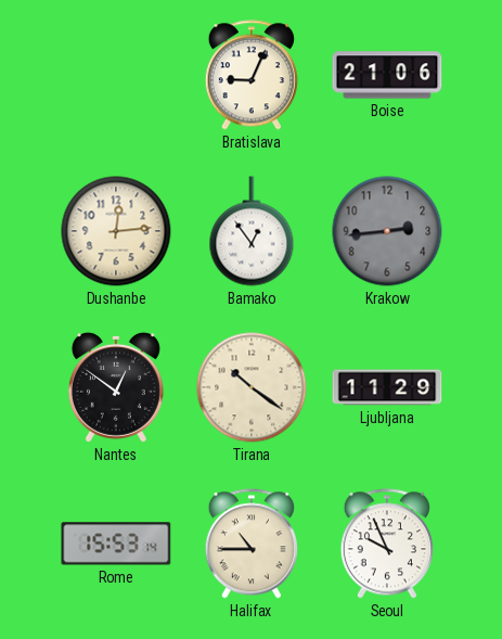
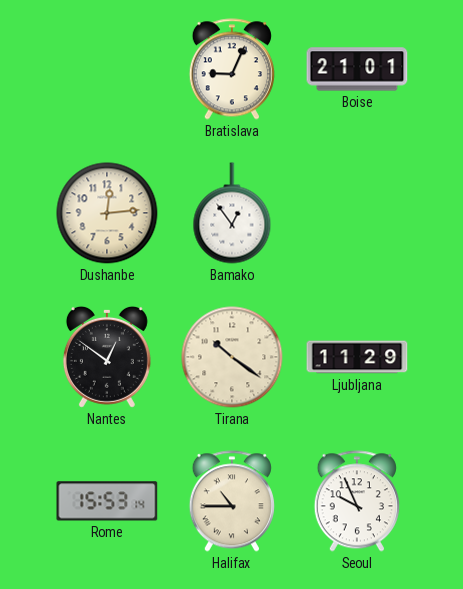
Boise: 21:06 -> 21:01 (357, 69)
Krakow: 2:44 -> none (387, 231)
